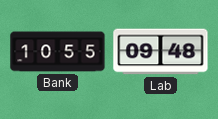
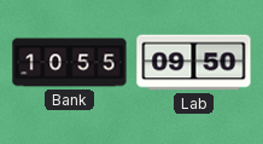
Lab: 09:48 -> 09:50 (194, 63)
